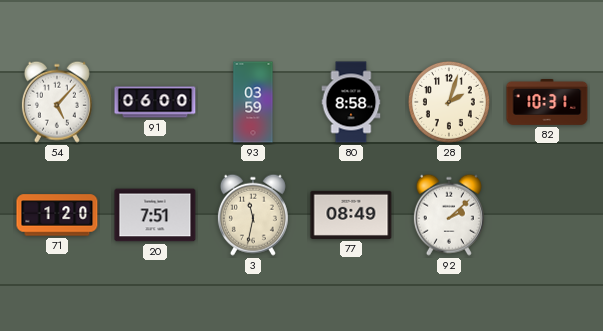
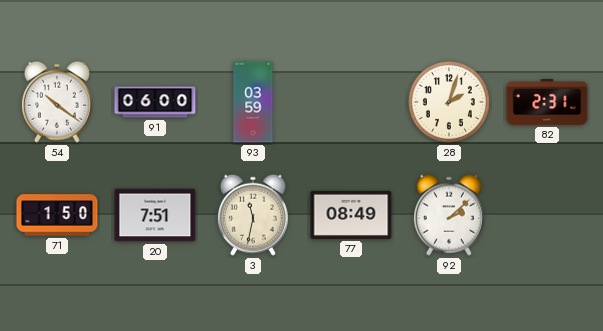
54: 5:07 -> 10:21 (57, 102)
80: 8:58 -> none (351, 102)
82: 10:31 -> 2:31 (547, 102)
71: 1:20 -> 1:50 (57, 215)
